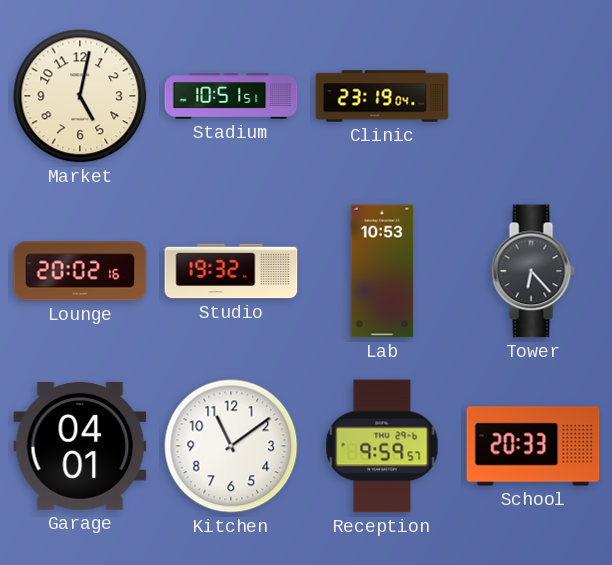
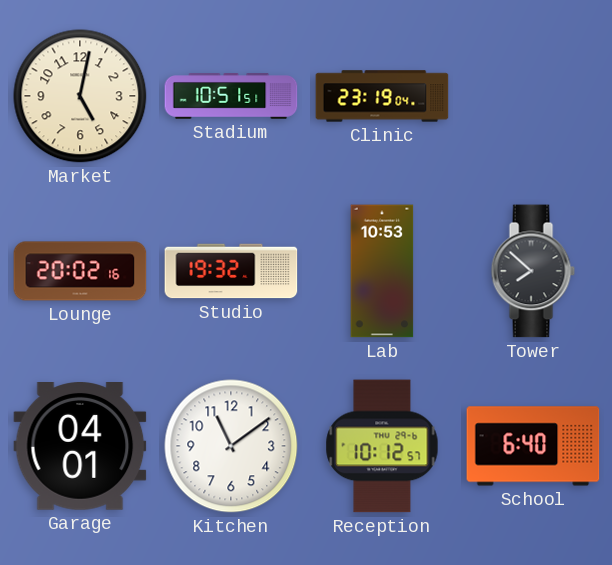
Tower: 6:23 -> 7:52 (533, 271)
Reception: 9:59 -> 10:12 (382, 446)
School: 20:33 -> 6:40 (533, 446)
